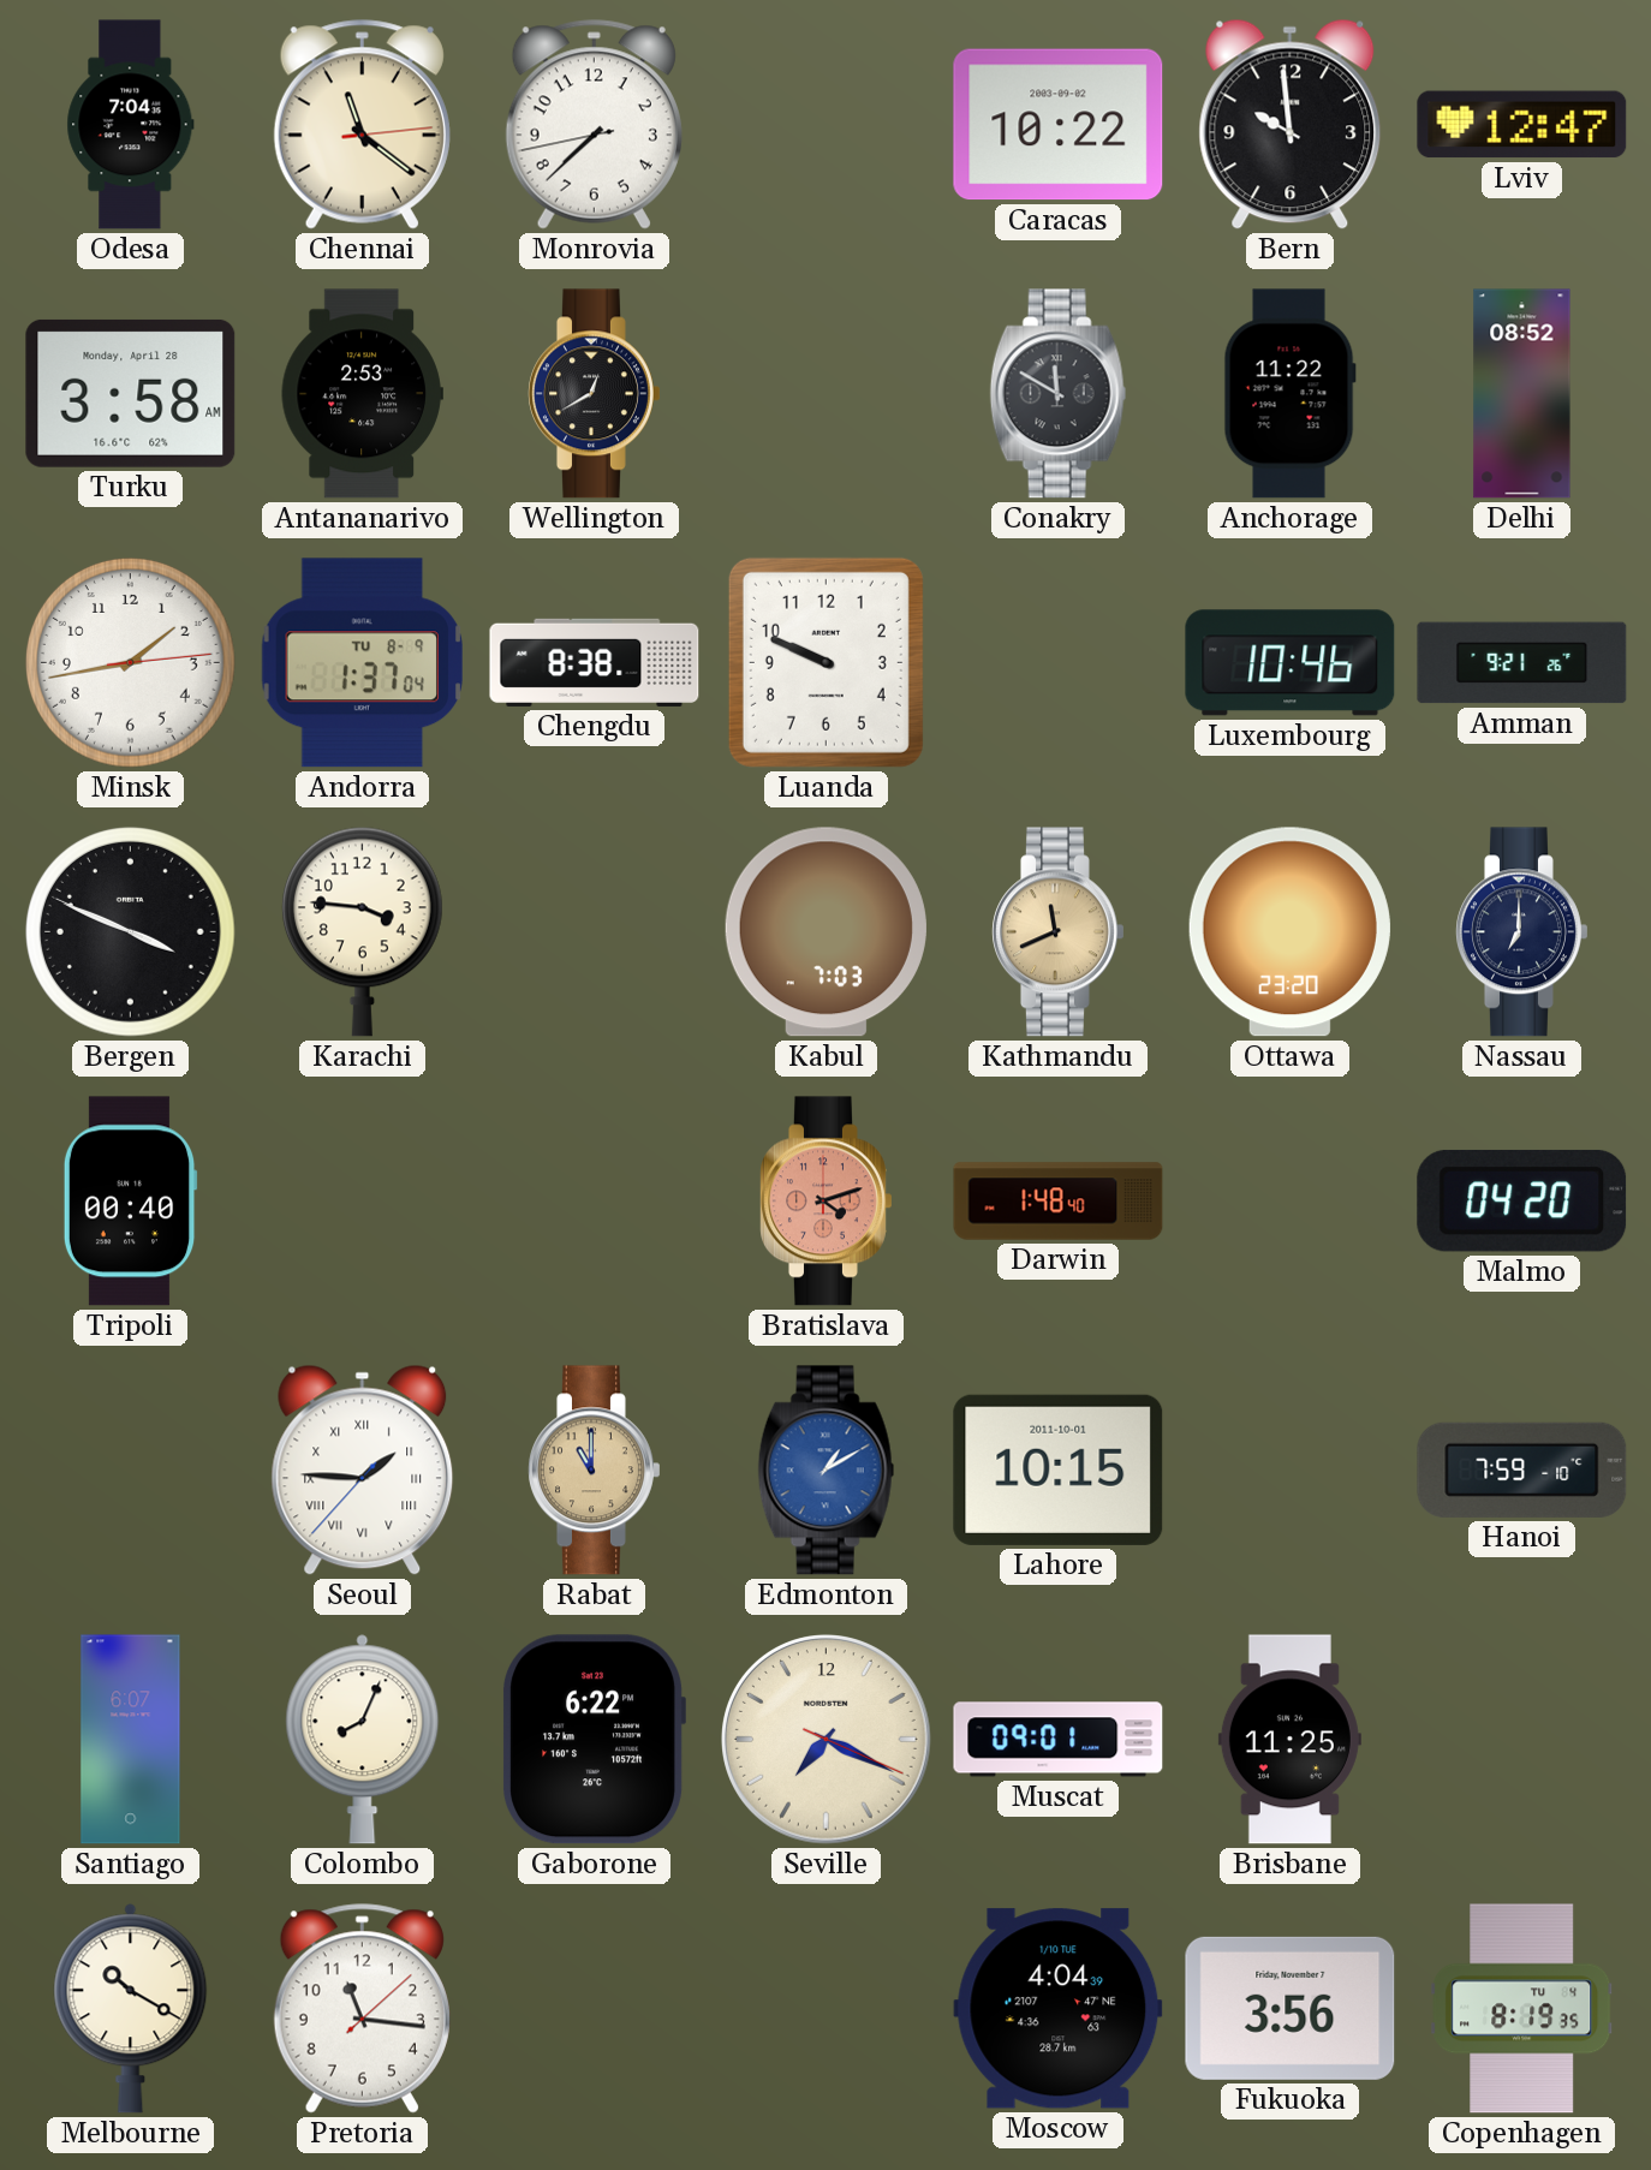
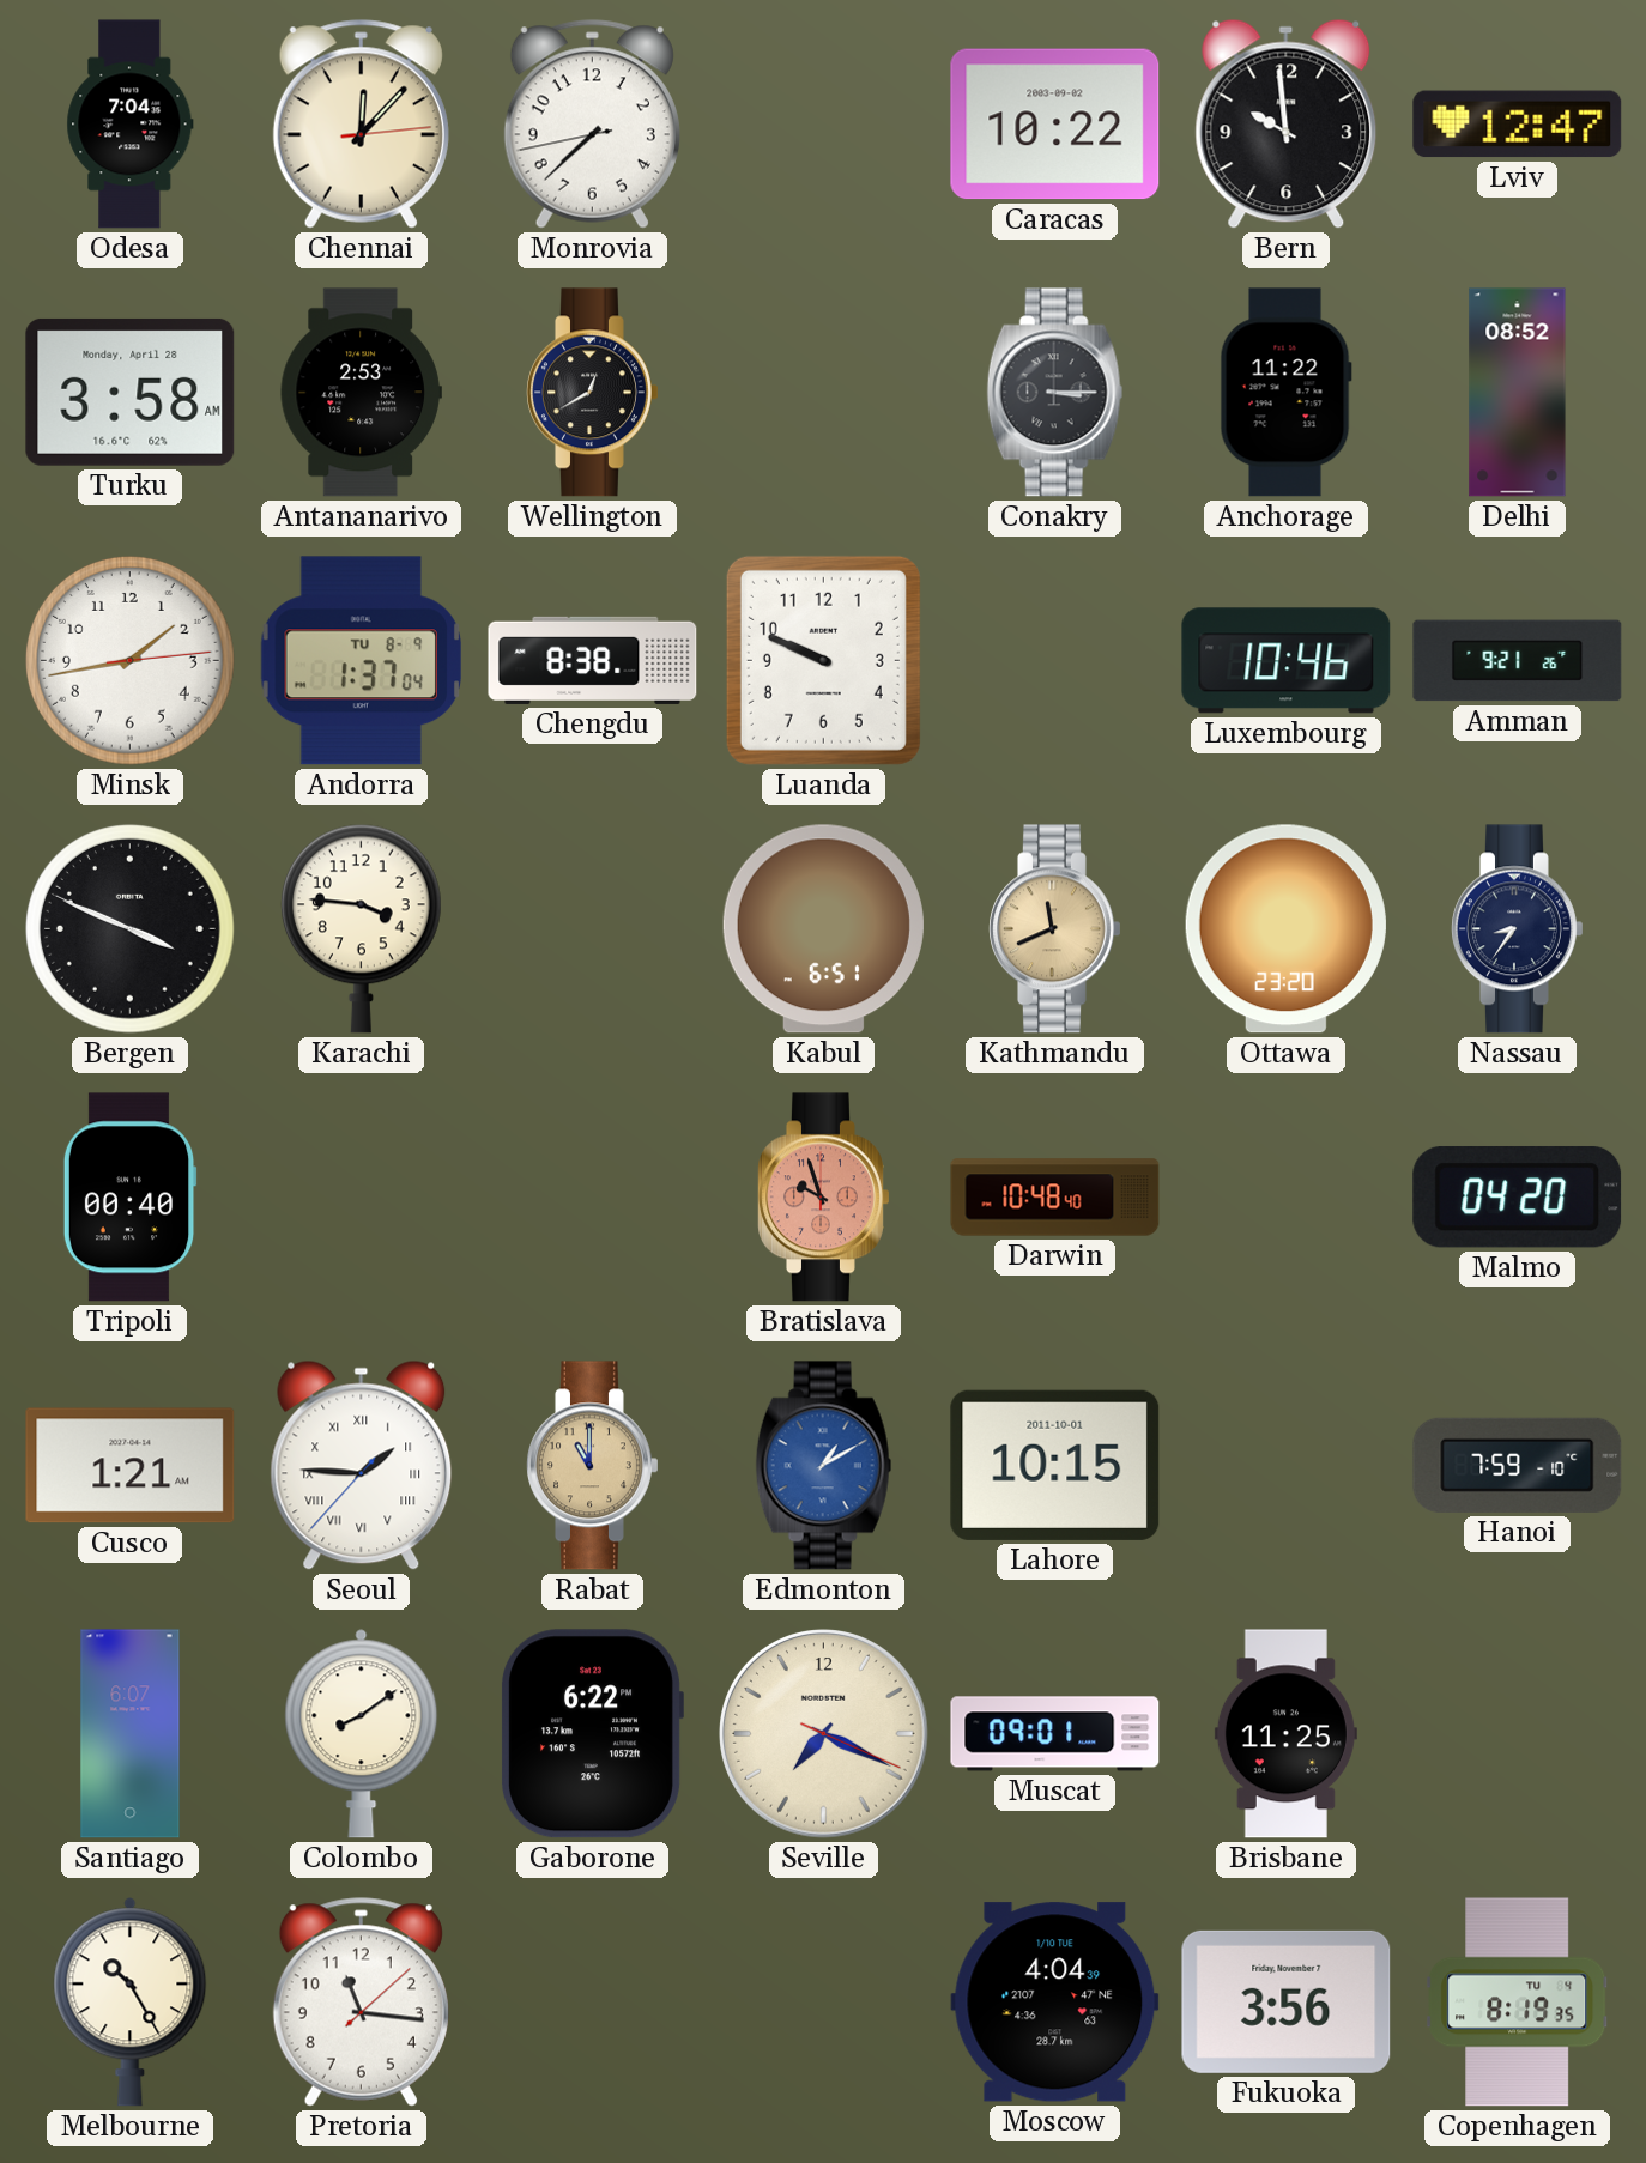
Chennai: 11:21 -> 12:07 (361, 125)
Conakry: 11:50 -> 3:15 (1055, 393)
Kabul: 7:03 -> 6:51 (823, 929)
Nassau: 7:00 -> 8:36 (1518, 929)
Bratislava: 4:12 -> 9:57 (824, 1198)
Darwin: 1:48 -> 10:48 (1055, 1198)
Cusco: none -> 1:21 (131, 1466)
Colombo: 8:04 -> 8:09 (362, 1734)
Melbourne: 10:20 -> 10:25 (131, 2003)
